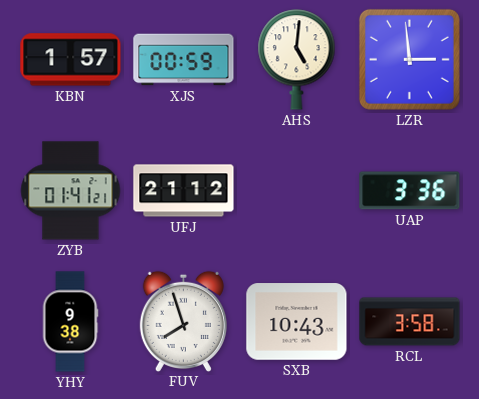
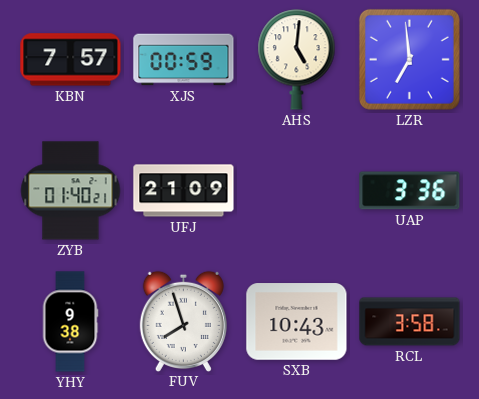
KBN: 1:57 -> 7:57 (71, 60)
LZR: 2:59 -> 6:59 (409, 59)
ZYB: 01:41 -> 01:40 (71, 191)
UFJ: 21:12 -> 21:09 (184, 191)
